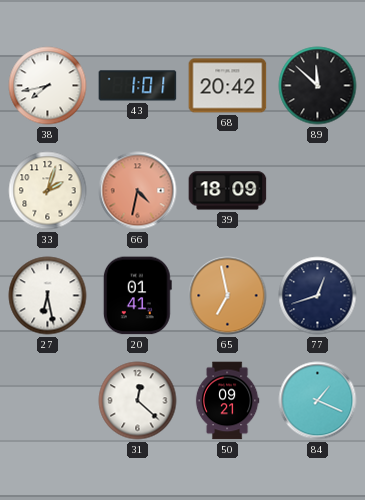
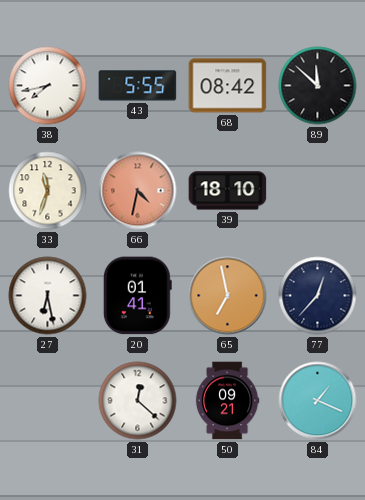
43: 1:01 -> 5:55 (138, 86)
68: 20:42 -> 08:42 (228, 86)
33: 2:03 -> 11:33 (48, 191)
39: 18:09 -> 18:10 (228, 191)
77: 12:42 -> 12:37 (318, 296)
